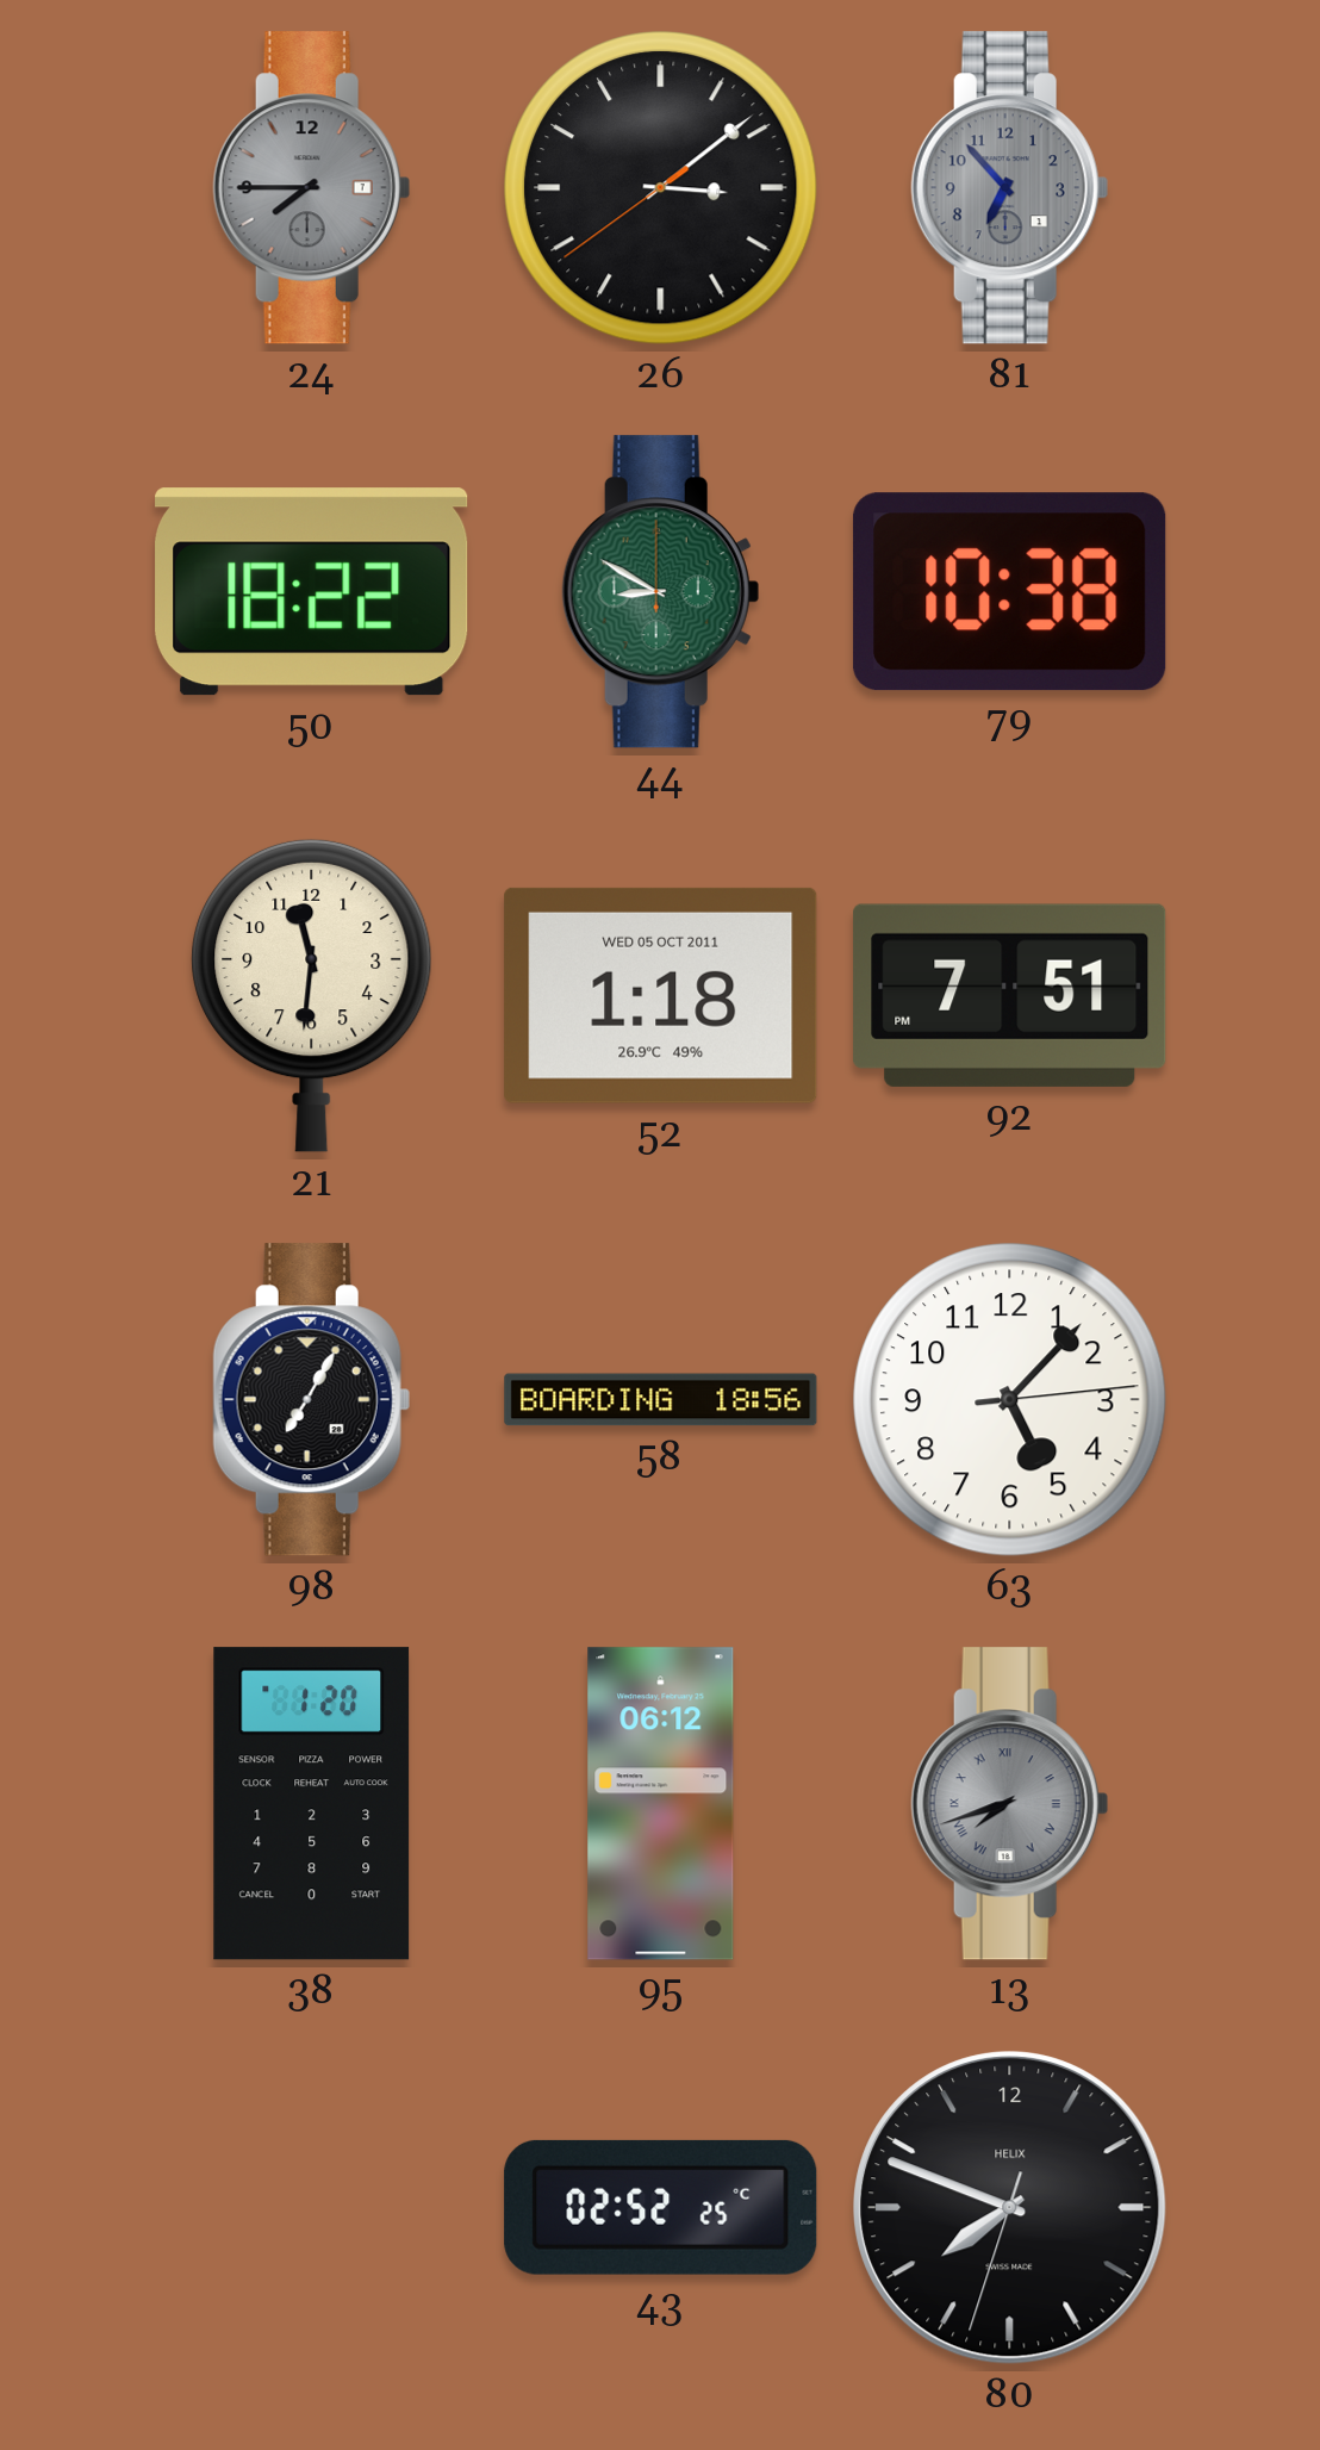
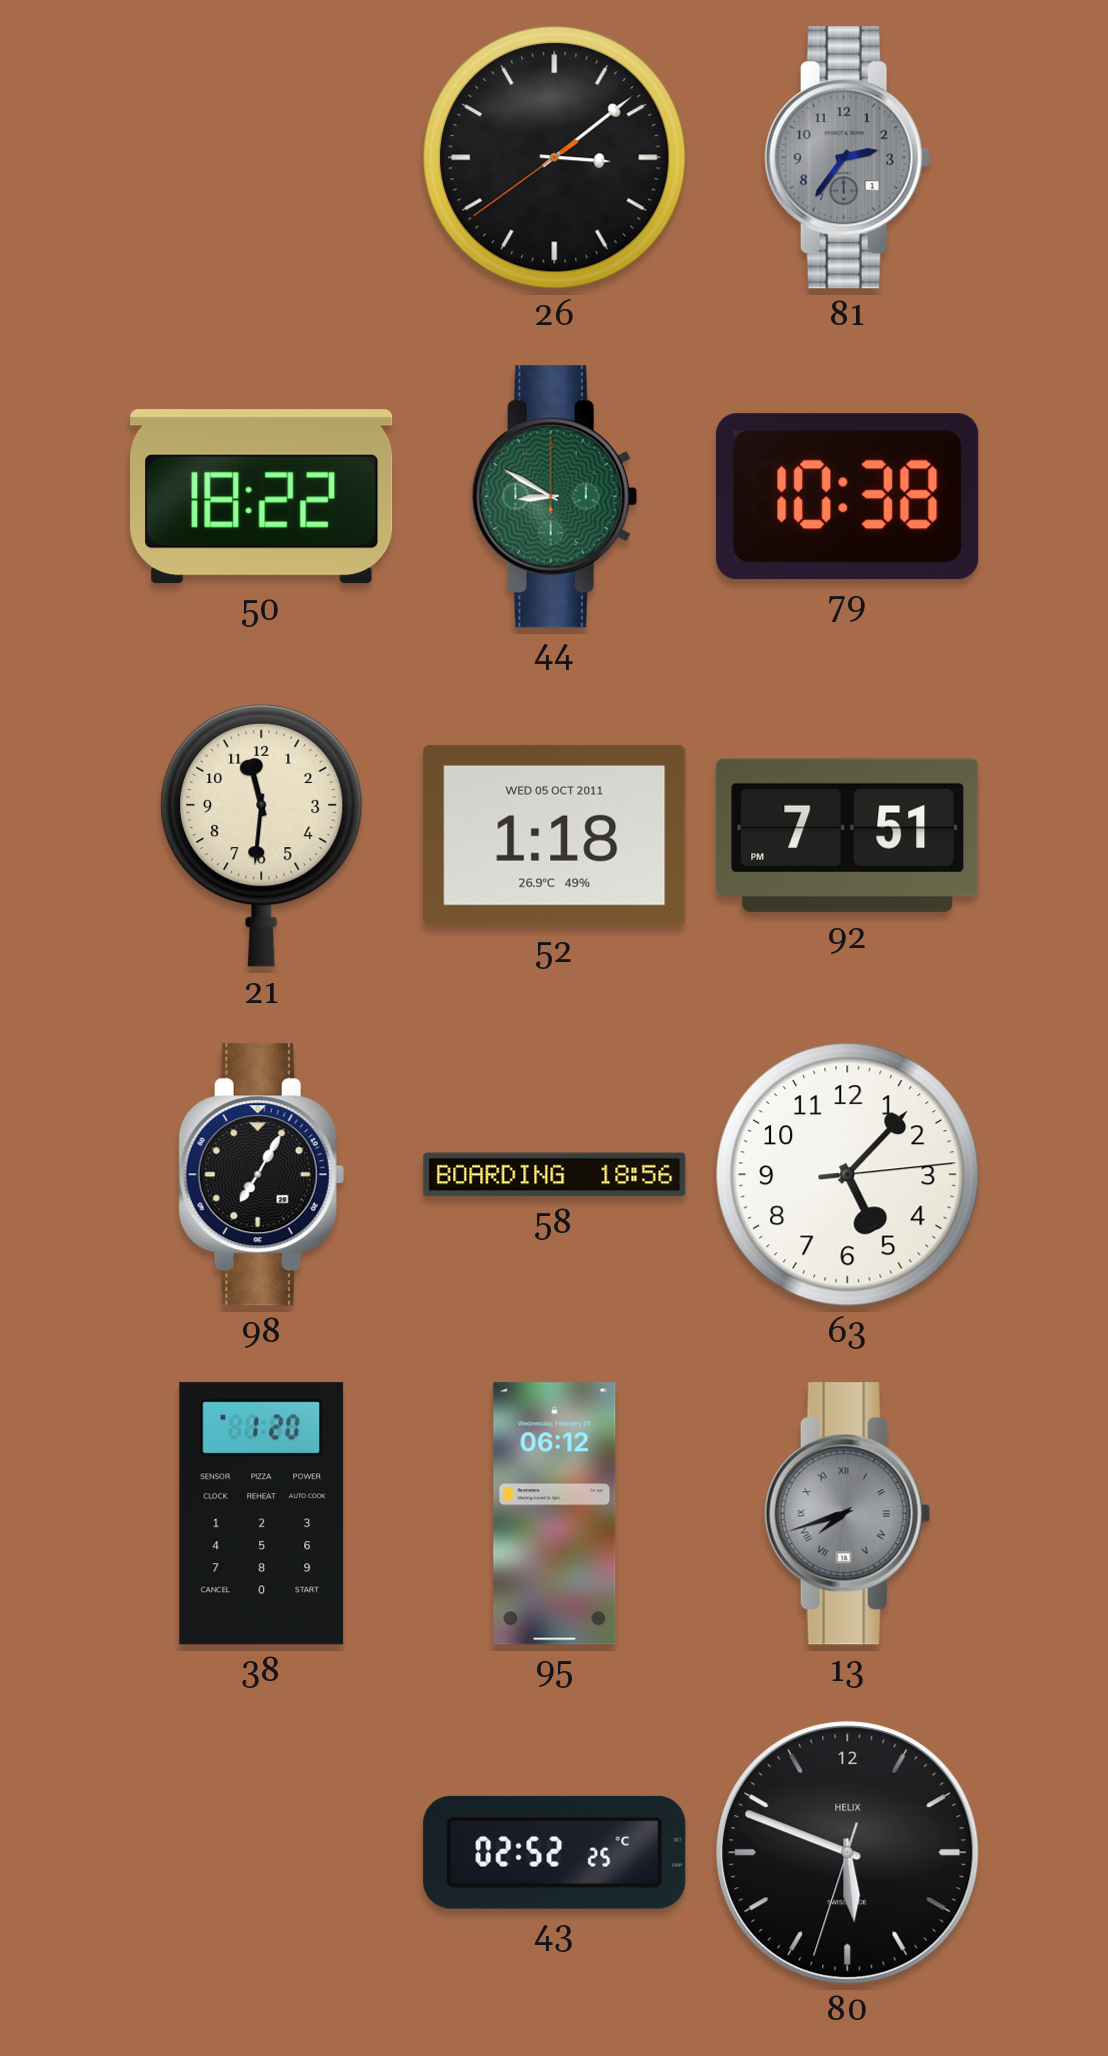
24: 7:45 -> none (311, 188)
81: 6:53 -> 2:36 (847, 158)
80: 7:48 -> 5:48 (848, 1853)
